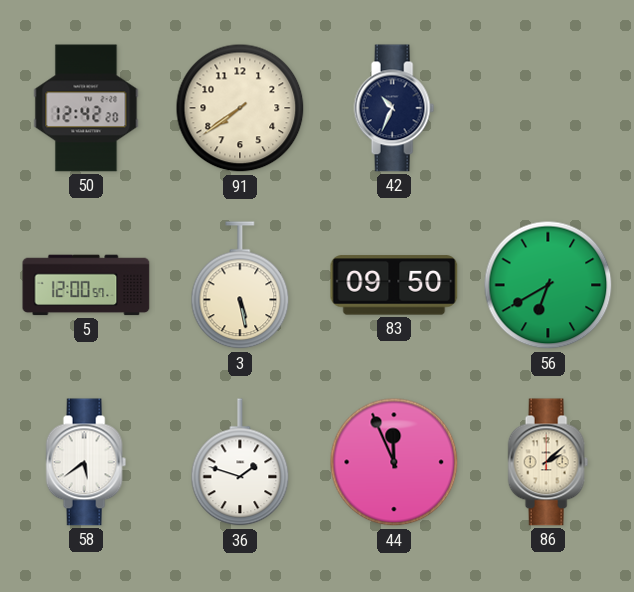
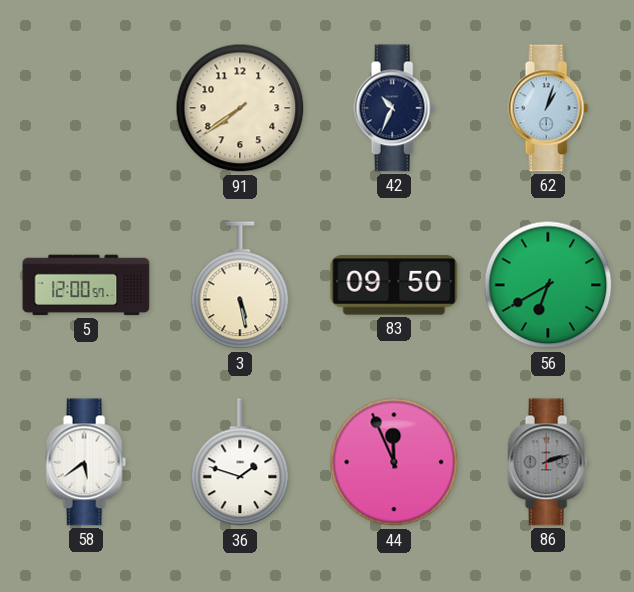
50: 12:42 -> none (86, 108)
62: none -> 1:03 (548, 108)
86: 2:08 -> 2:12 (548, 462)
86 dial: cream -> grey (548, 462)
